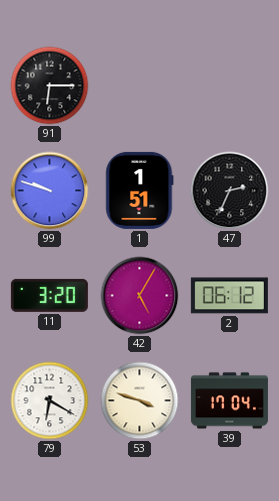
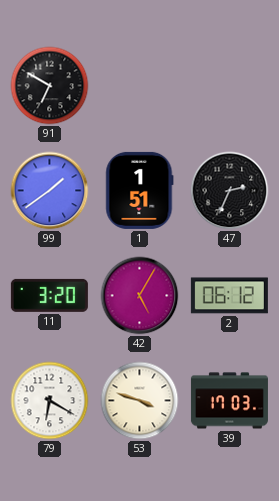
91: 6:15 -> 6:50 (50, 86)
99: 9:48 -> 1:39 (50, 191)
39: 17:04 -> 17:03 (229, 401)
